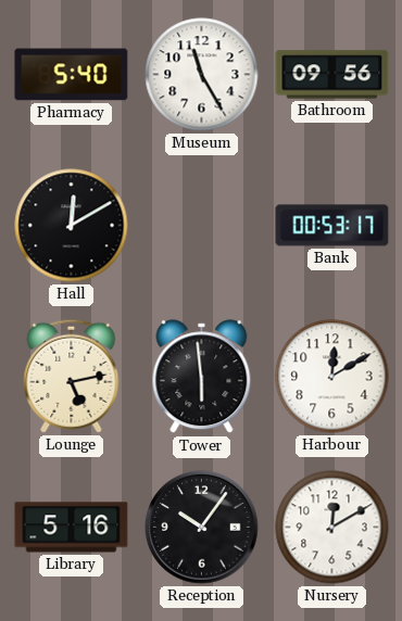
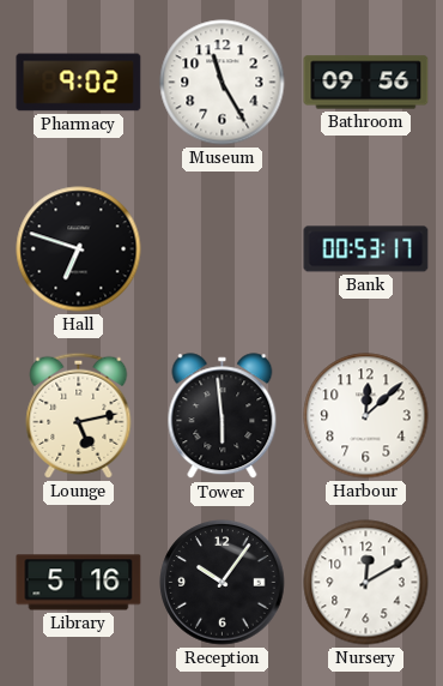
Pharmacy: 5:40 -> 9:02 (79, 83)
Hall: 12:10 -> 6:48 (79, 249)
Harbour: 12:10 -> 12:08 (366, 416)
